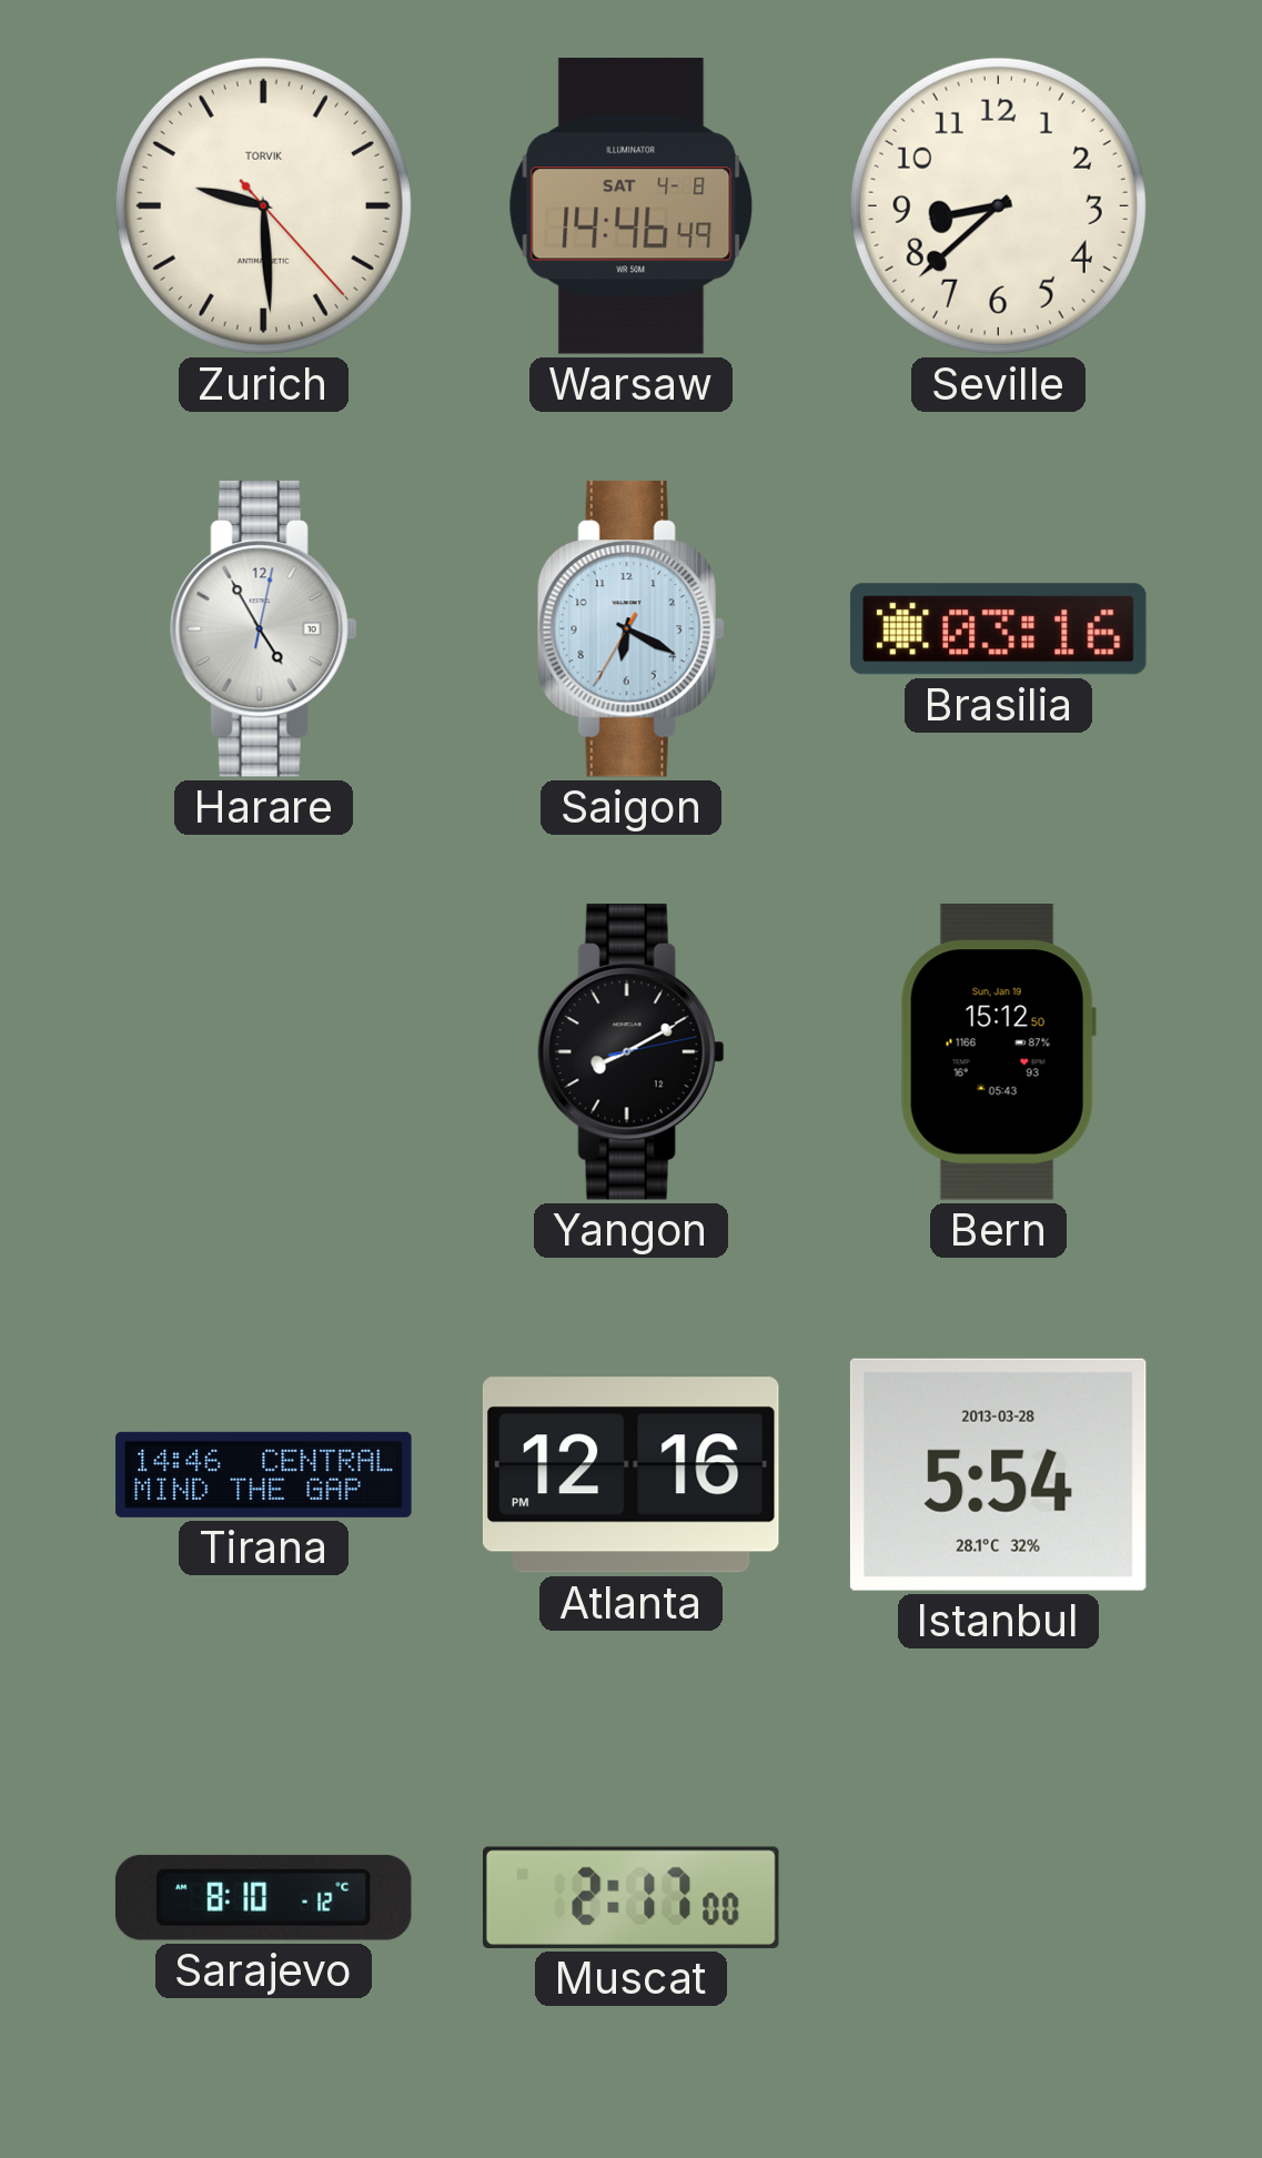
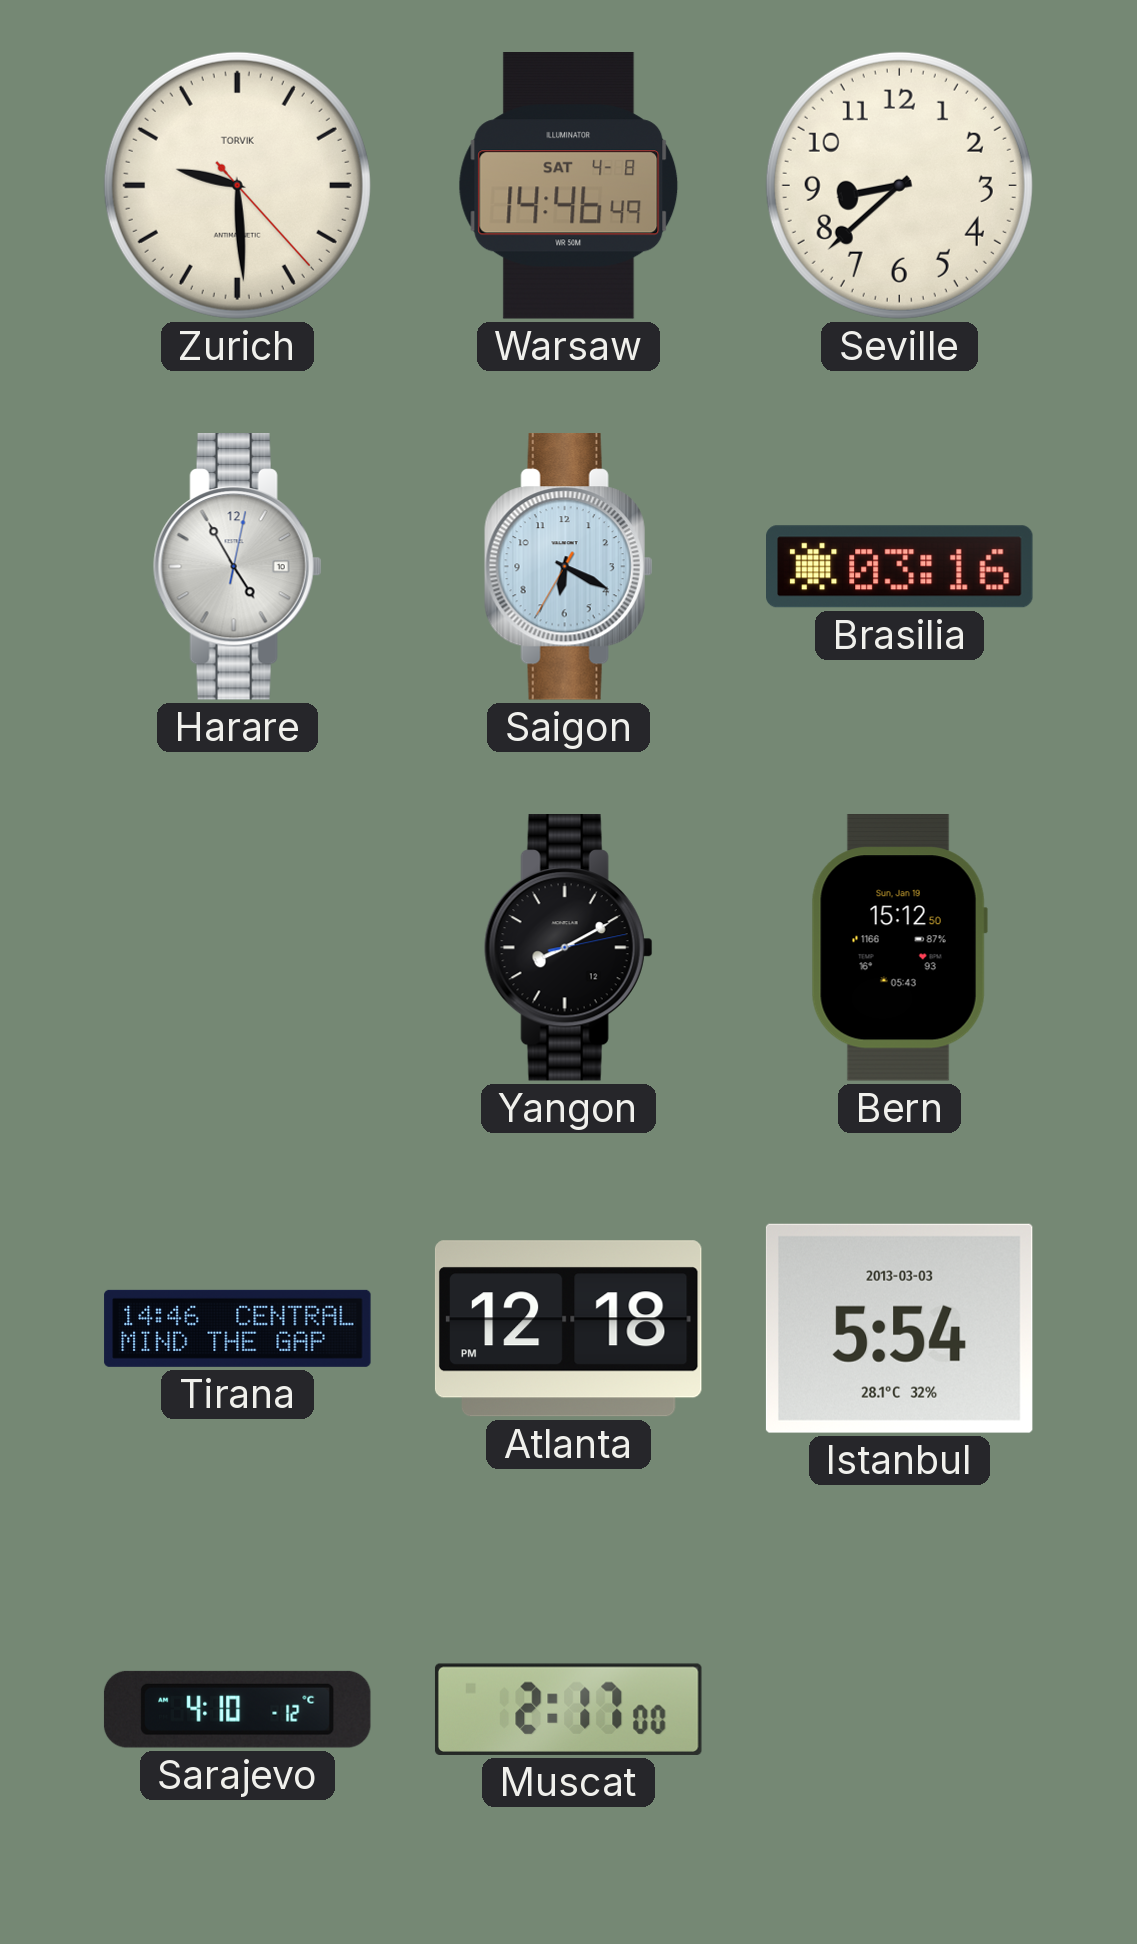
Atlanta: 12:16 -> 12:18 (568, 1329)
Istanbul date: 2013-03-28 -> 2013-03-03 (899, 1328)
Sarajevo: 8:10 -> 4:10 (237, 1709)
